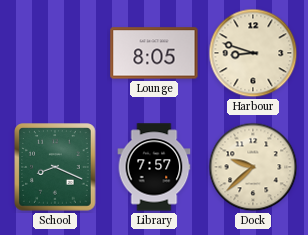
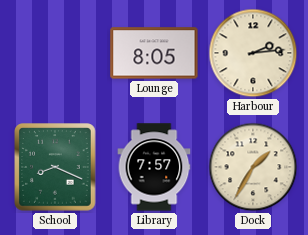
Harbour: 8:48 -> 2:14 (253, 53)
Dock: 9:38 -> 1:35 (253, 167)
